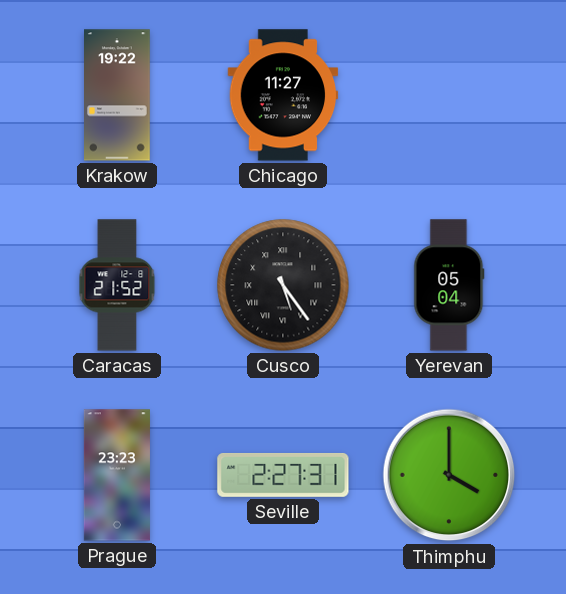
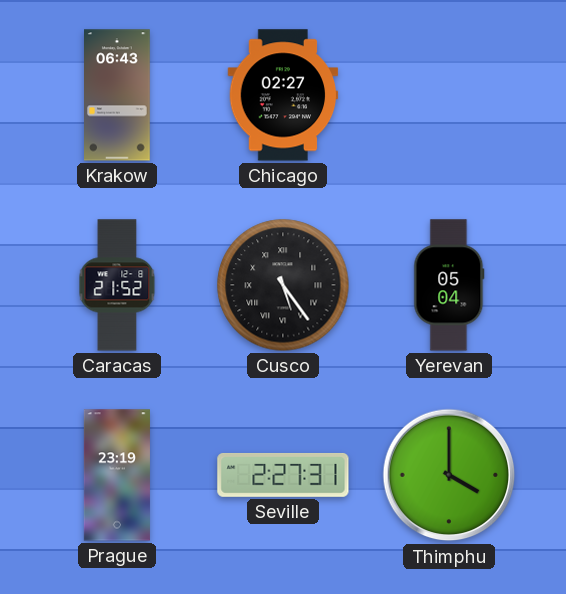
Krakow: 19:22 -> 06:43 (118, 95)
Chicago: 11:27 -> 02:27 (283, 95)
Prague: 23:23 -> 23:19 (117, 475)
